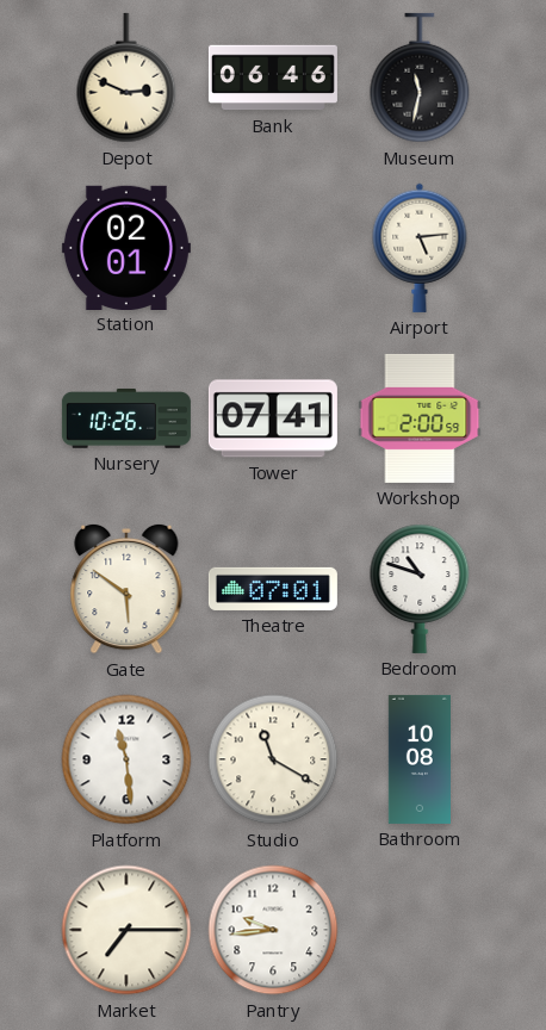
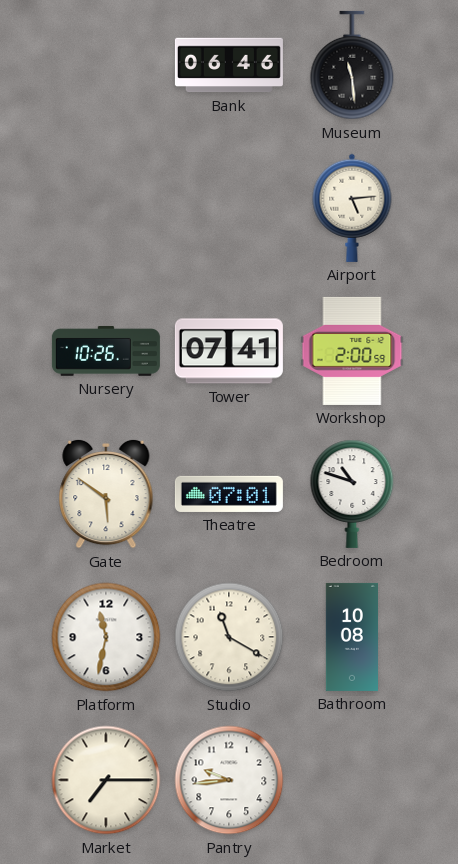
Depot: 2:49 -> none (126, 77)
Museum: 11:32 -> 11:29 (352, 65)
Station: 02:01 -> none (126, 247)
Platform: 11:29 -> 11:32 (106, 637)
